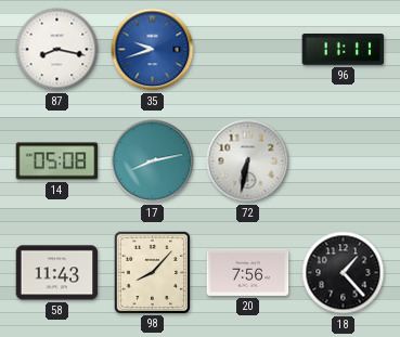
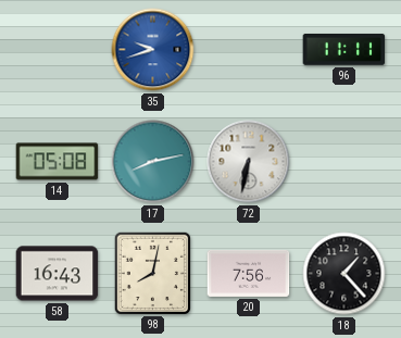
87: 8:17 -> none (57, 50)
58: 11:43 -> 16:43 (58, 274)
98: 8:07 -> 8:02 (152, 273)
